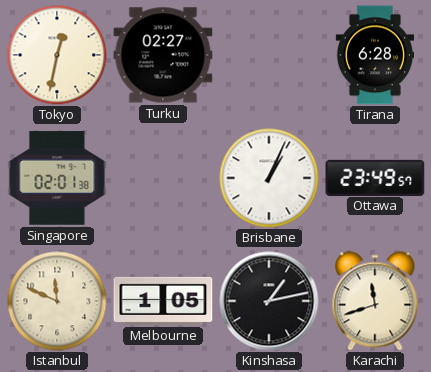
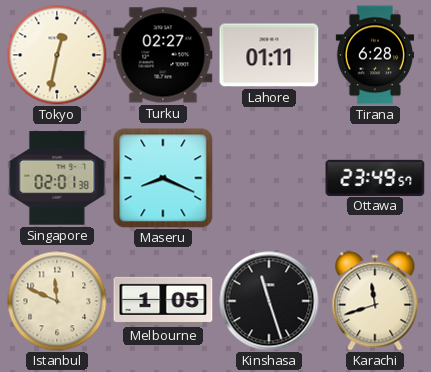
Lahore: none -> 01:11 (269, 55)
Maseru: none -> 8:19 (163, 178)
Brisbane: 1:04 -> none (269, 178)
Kinshasa: 1:13 -> 11:27 (269, 301)
